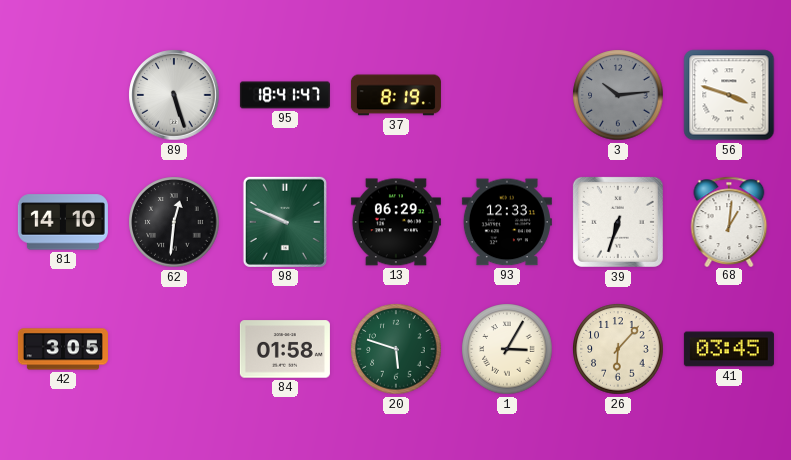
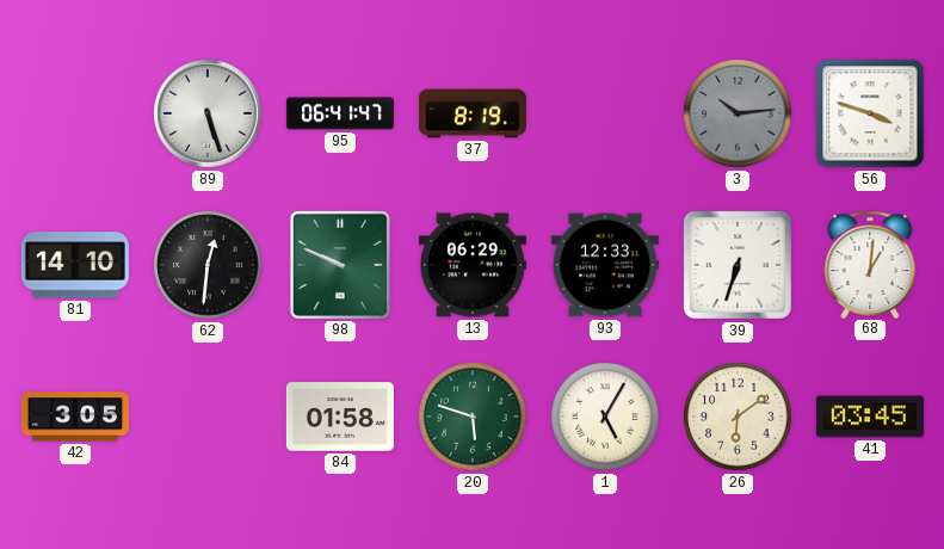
95: 18:41 -> 06:41 (340, 113)
1: 3:05 -> 5:05 (605, 417)
26: 6:07 -> 6:09 (738, 417)
